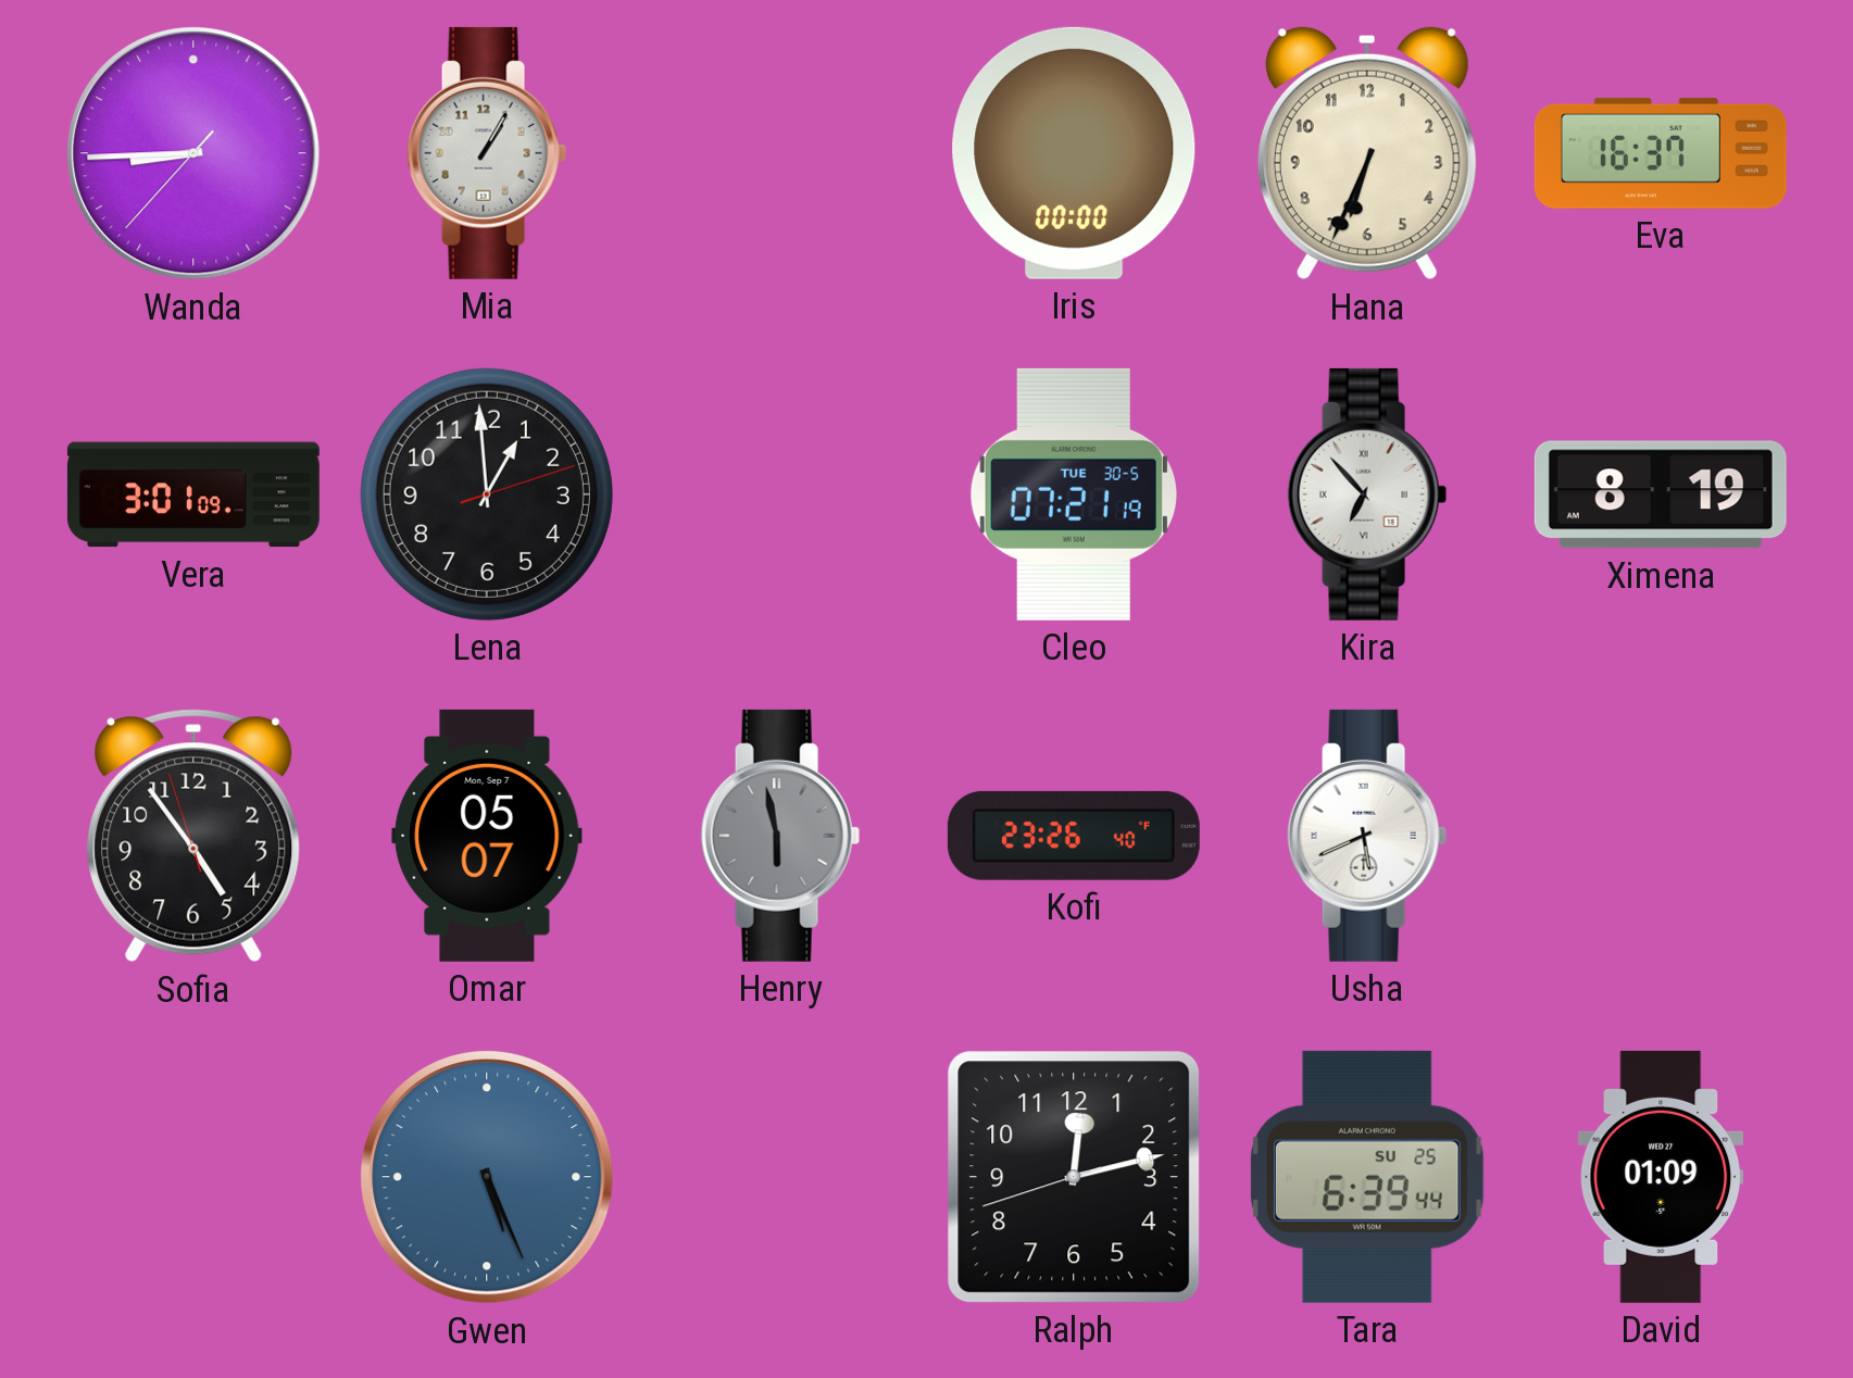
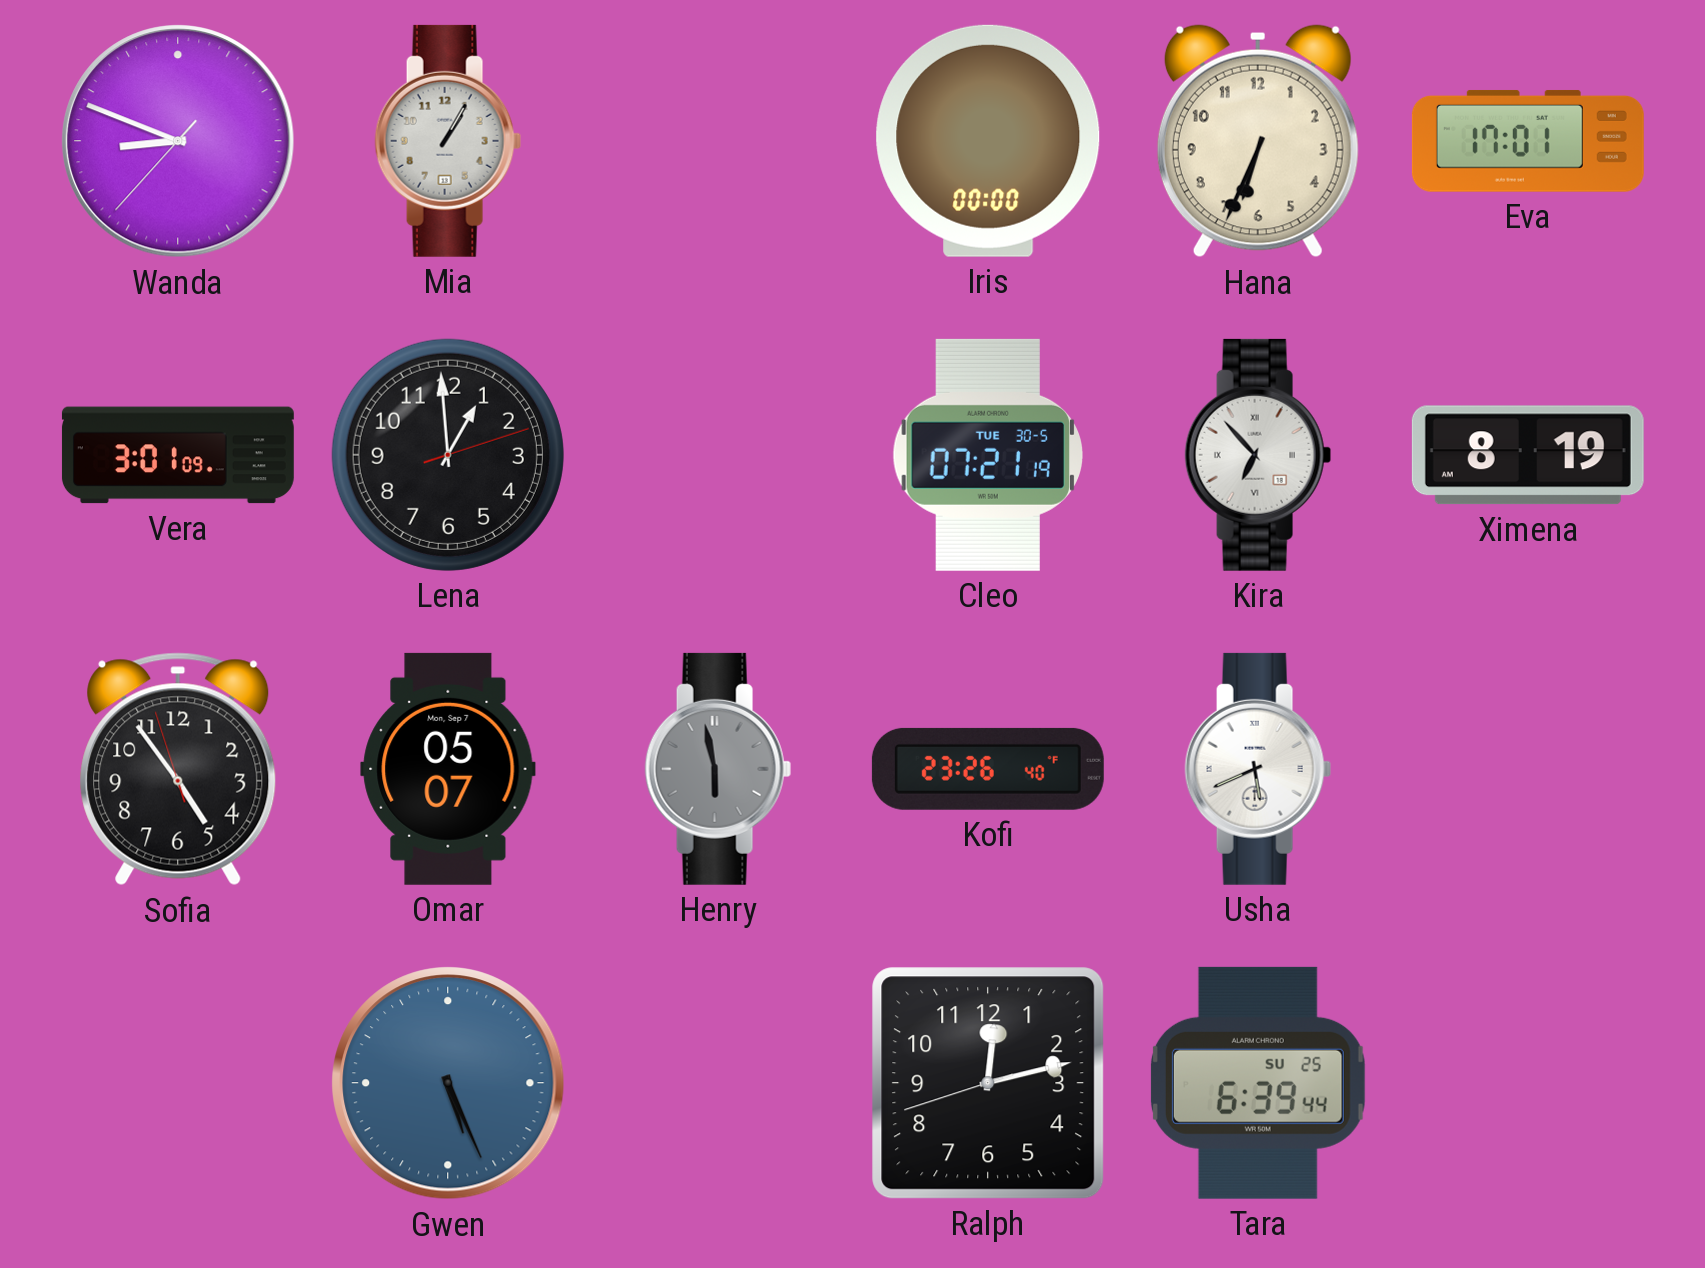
Wanda: 8:44 -> 8:48 (178, 141)
Eva: 16:37 -> 17:01 (1528, 141)
David: 01:09 -> none (1661, 1177)
